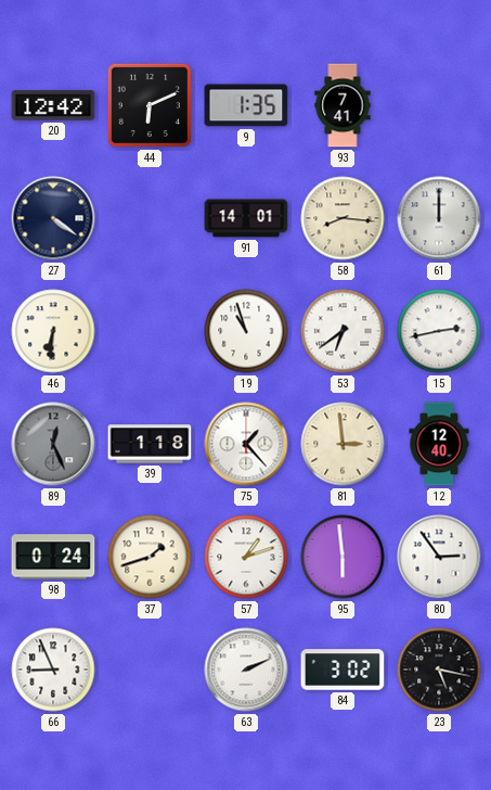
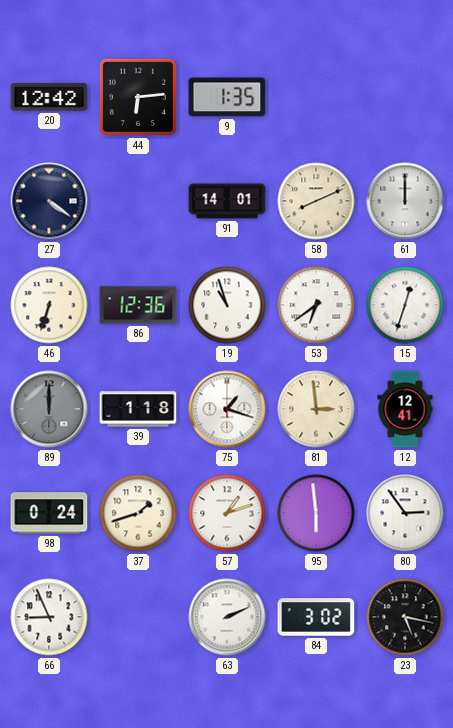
44: 6:11 -> 6:14 (138, 97)
93: 7:41 -> none (343, 105)
58: 8:16 -> 8:11 (316, 201)
46: 6:31 -> 6:33 (49, 305)
86: none -> 12:36 (138, 305)
15: 2:43 -> 12:33 (405, 305)
89: 12:26 -> 12:00 (49, 409)
75: 1:23 -> 1:18 (227, 409)
12: 12:40 -> 12:41 (405, 409)
